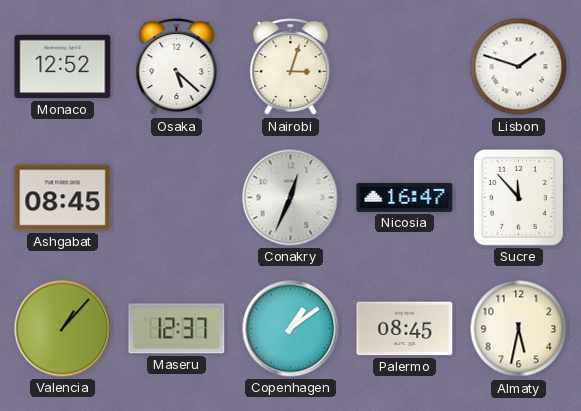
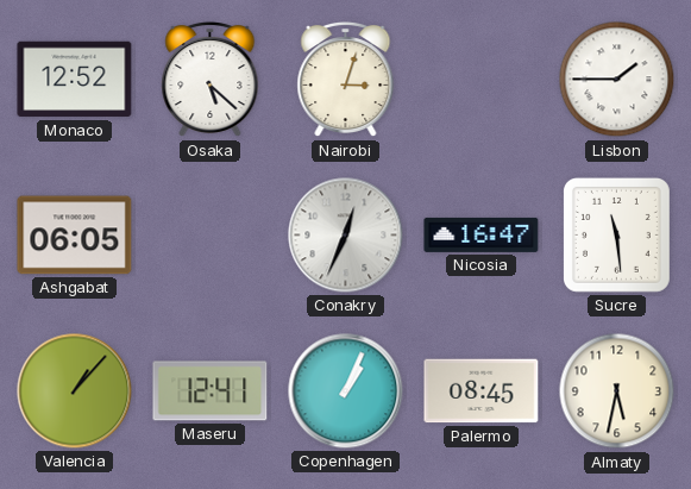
Lisbon: 1:48 -> 1:45 (617, 80)
Ashgabat: 08:45 -> 06:05 (75, 236)
Sucre: 11:53 -> 11:29 (616, 234)
Maseru: 12:37 -> 12:41 (211, 391)
Copenhagen: 1:09 -> 1:04 (346, 391)
